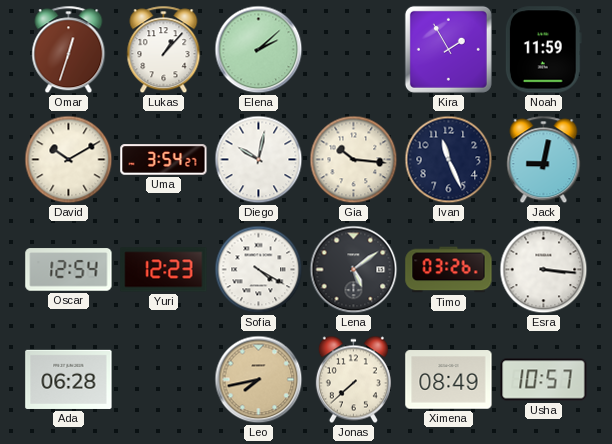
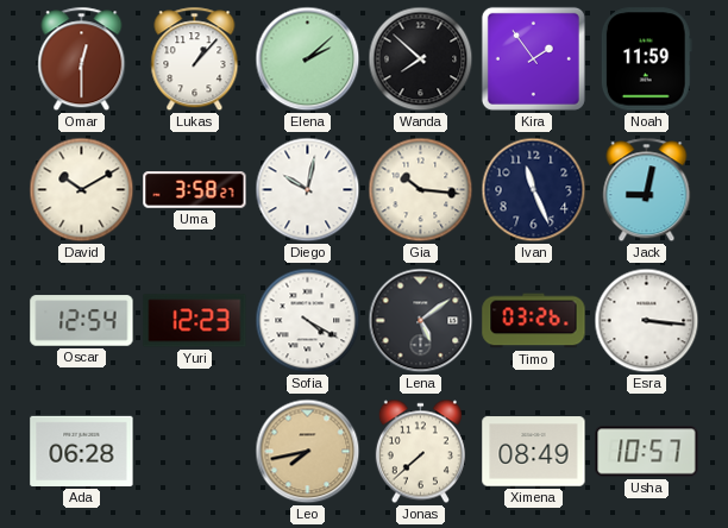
Omar: 12:33 -> 12:30 (82, 59)
Wanda: none -> 7:52 (421, 59)
Kira: 1:55 -> 1:54 (533, 58)
Uma: 3:54 -> 3:58 (195, 190)
